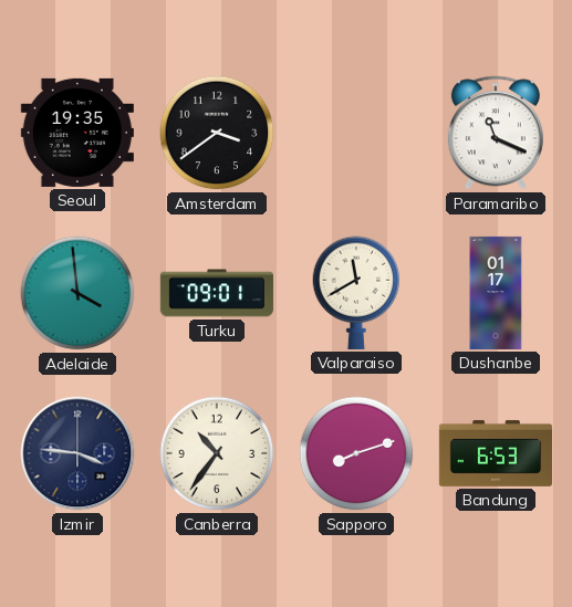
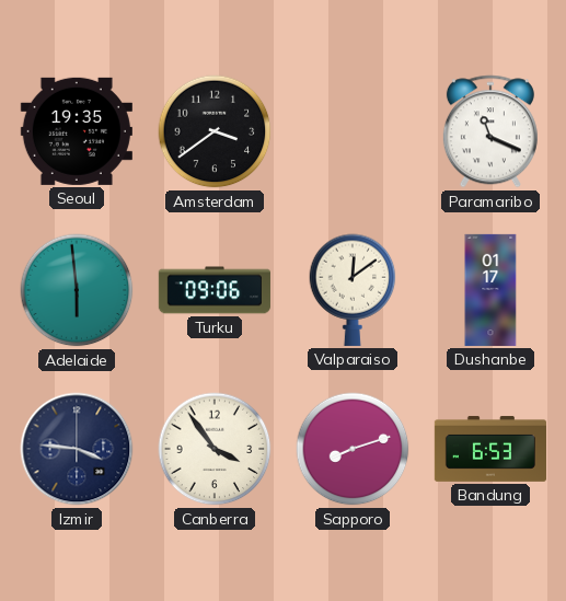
Adelaide: 3:59 -> 5:59 (77, 290)
Turku: 09:01 -> 09:06 (215, 290)
Valparaiso: 11:40 -> 12:09 (353, 290)
Canberra: 10:36 -> 3:54 (215, 449)
